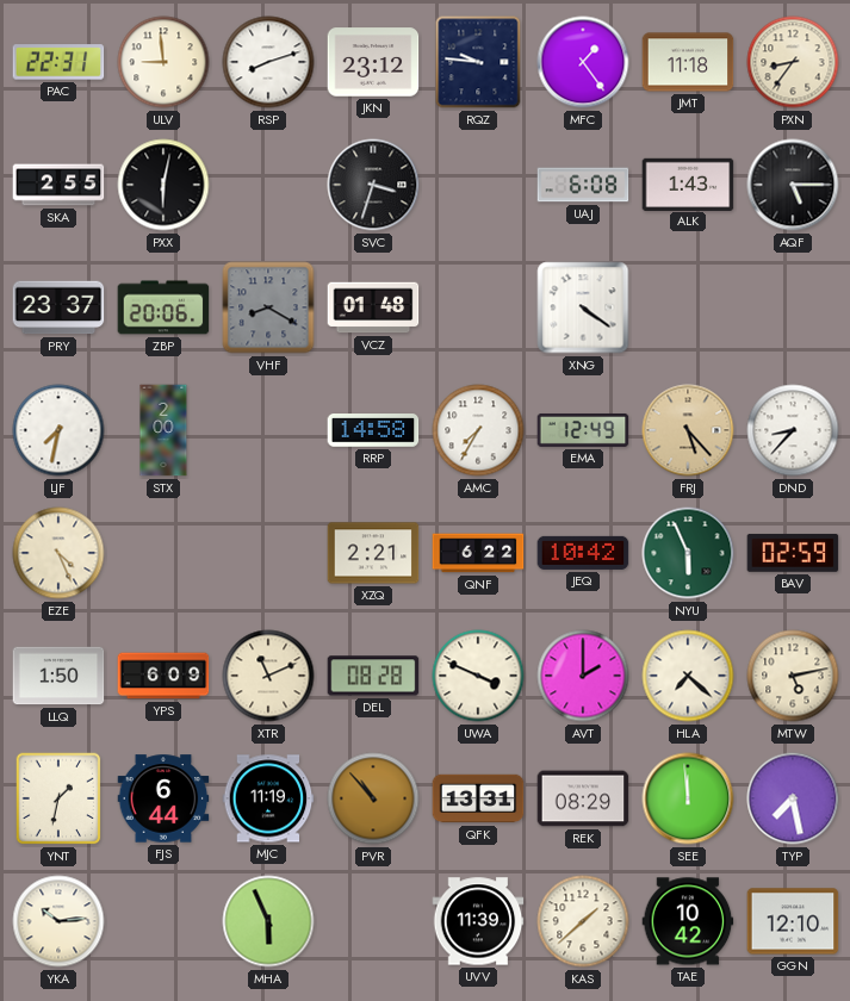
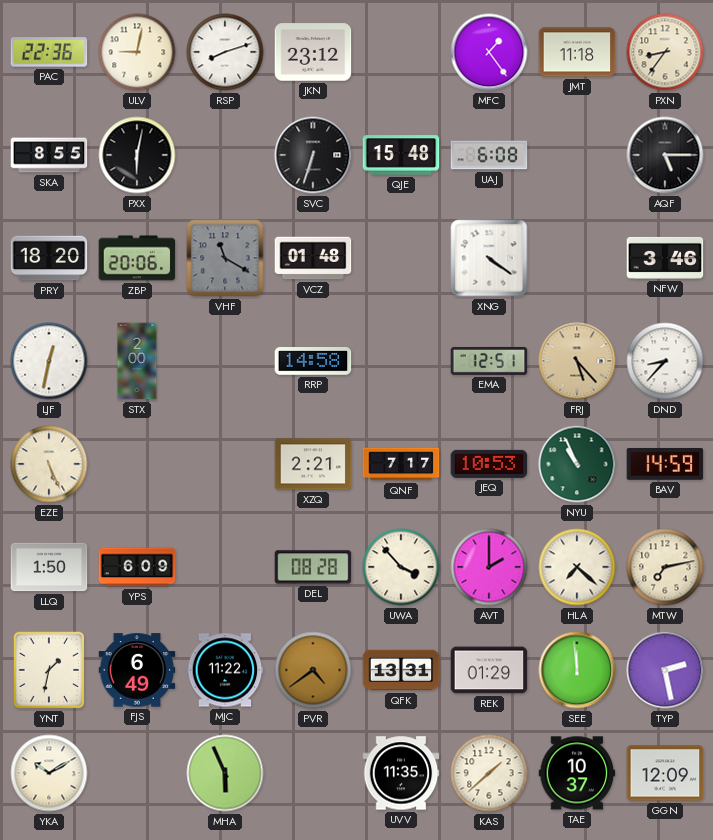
PAC: 22:31 -> 22:36 (49, 52)
ULV: 8:59 -> 9:02 (137, 52)
RQZ: 9:46 -> none (478, 62)
SKA: 2:55 -> 8:55 (49, 155)
SVC: 3:33 -> 6:33 (313, 155)
QJE: none -> 15:48 (401, 155)
ALK: 1:43 -> none (688, 184)
PRY: 23:37 -> 18:20 (49, 258)
VHF: 8:20 -> 11:20 (225, 258)
NFW: none -> 3:46 (665, 258)
LJF: 7:32 -> 12:32 (49, 361)
AMC: 7:35 -> none (478, 430)
EMA: 12:49 -> 12:51 (489, 361)
EZE: 4:26 -> 5:26 (49, 464)
QNF: 6:22 -> 7:17 (401, 464)
JEQ: 10:42 -> 10:53 (489, 464)
NYU: 5:56 -> 10:56 (577, 464)
BAV: 02:59 -> 14:59 (665, 464)
XTR: 11:11 -> none (268, 676)
UWA: 3:49 -> 3:53 (401, 567)
MTW: 5:13 -> 7:13 (665, 567)
FJS: 6:44 -> 6:49 (137, 670)
MJC: 11:19 -> 11:22 (225, 670)
PVR: 10:53 -> 4:39 (313, 670)
REK: 08:29 -> 01:29 (489, 670)
TYP: 7:28 -> 2:28 (665, 670)
YKA: 10:14 -> 10:10 (49, 773)
UVV: 11:39 -> 11:35 (401, 773)
TAE: 10:42 -> 10:37 (577, 773)
GGN: 12:10 -> 12:09 (665, 773)
